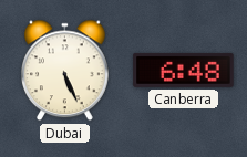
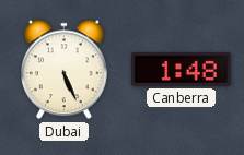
Canberra: 6:48 -> 1:48 (182, 69)
